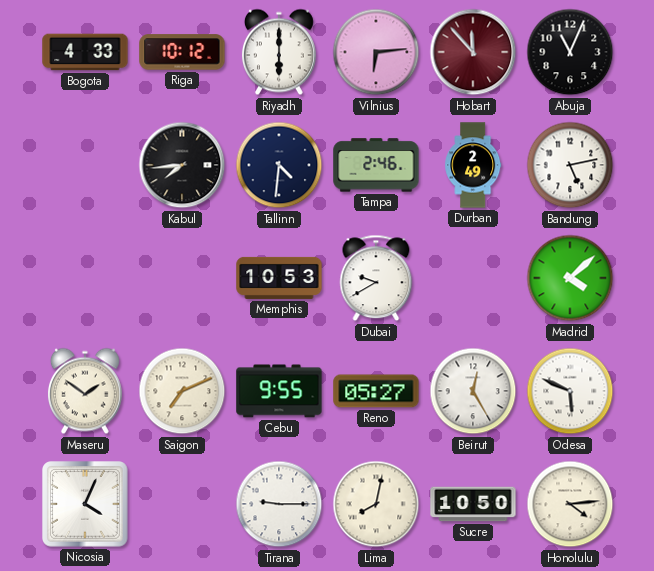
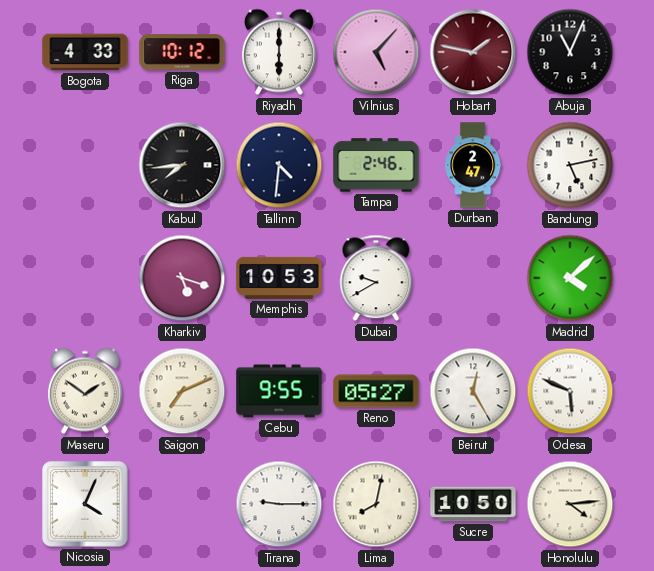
Vilnius: 6:14 -> 5:07 (376, 52)
Hobart: 11:53 -> 1:47 (473, 52)
Durban: 2:49 -> 2:47 (473, 165)
Kharkiv: none -> 5:18 (182, 278)
